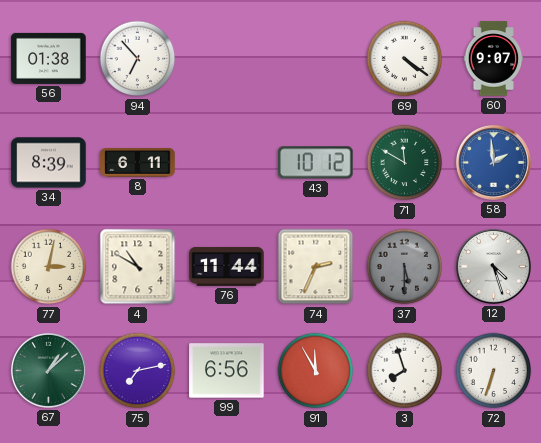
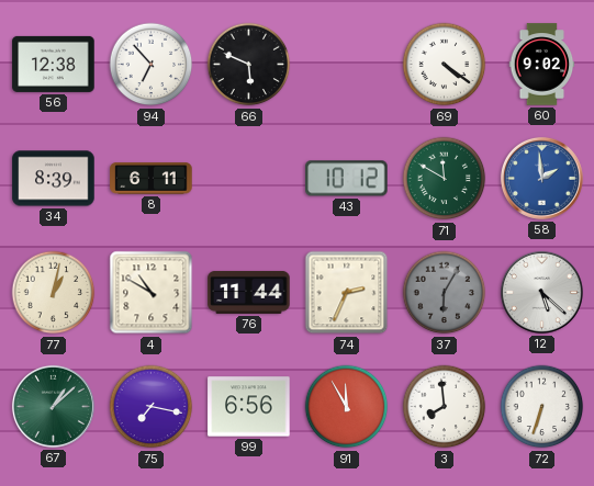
56: 01:38 -> 12:38 (54, 64)
66: none -> 5:49 (249, 65)
60: 9:07 -> 9:02 (542, 65)
77: 3:02 -> 1:02 (54, 293)
37: 5:30 -> 6:05 (445, 293)
12: 4:27 -> 5:22 (541, 292)
75: 7:13 -> 7:17 (152, 407)
3: 7:57 -> 7:59 (445, 407)
